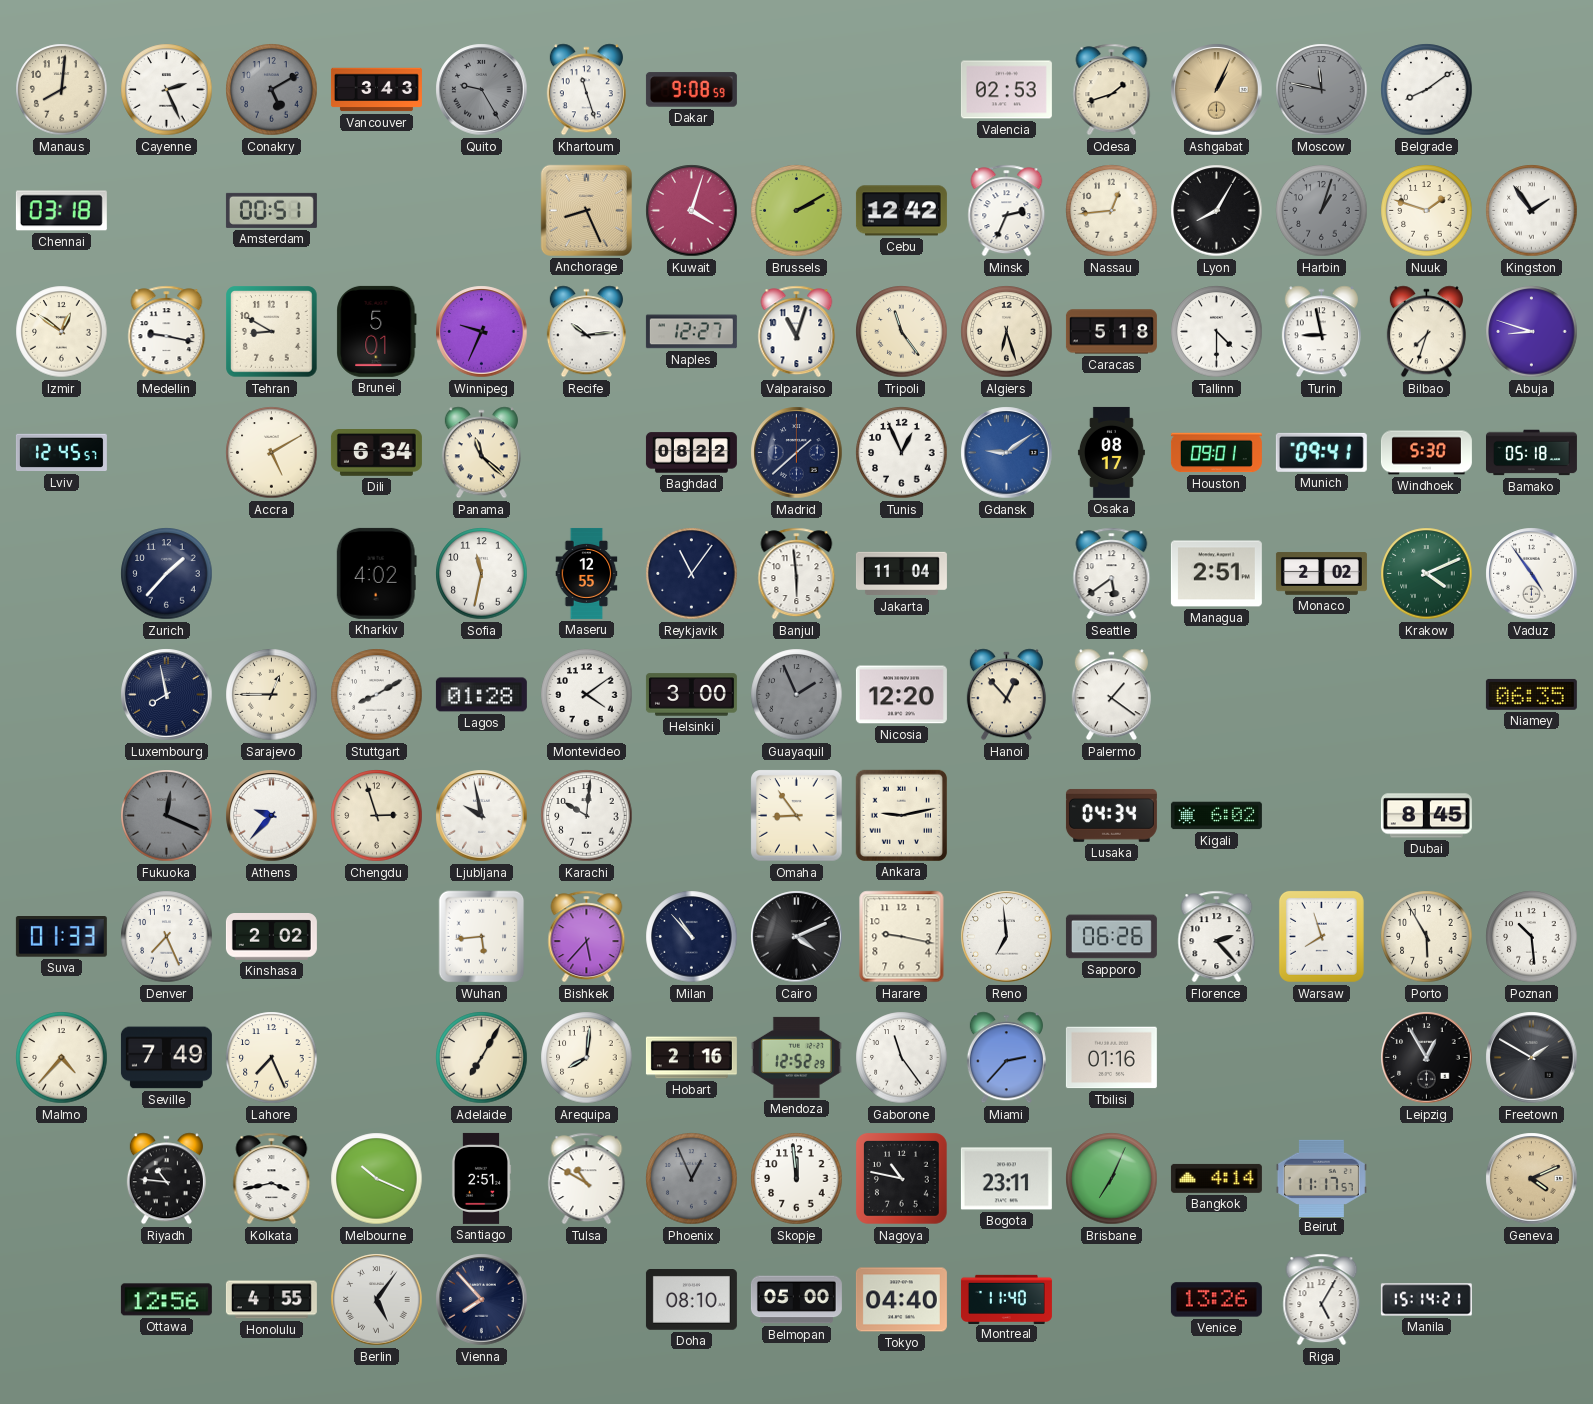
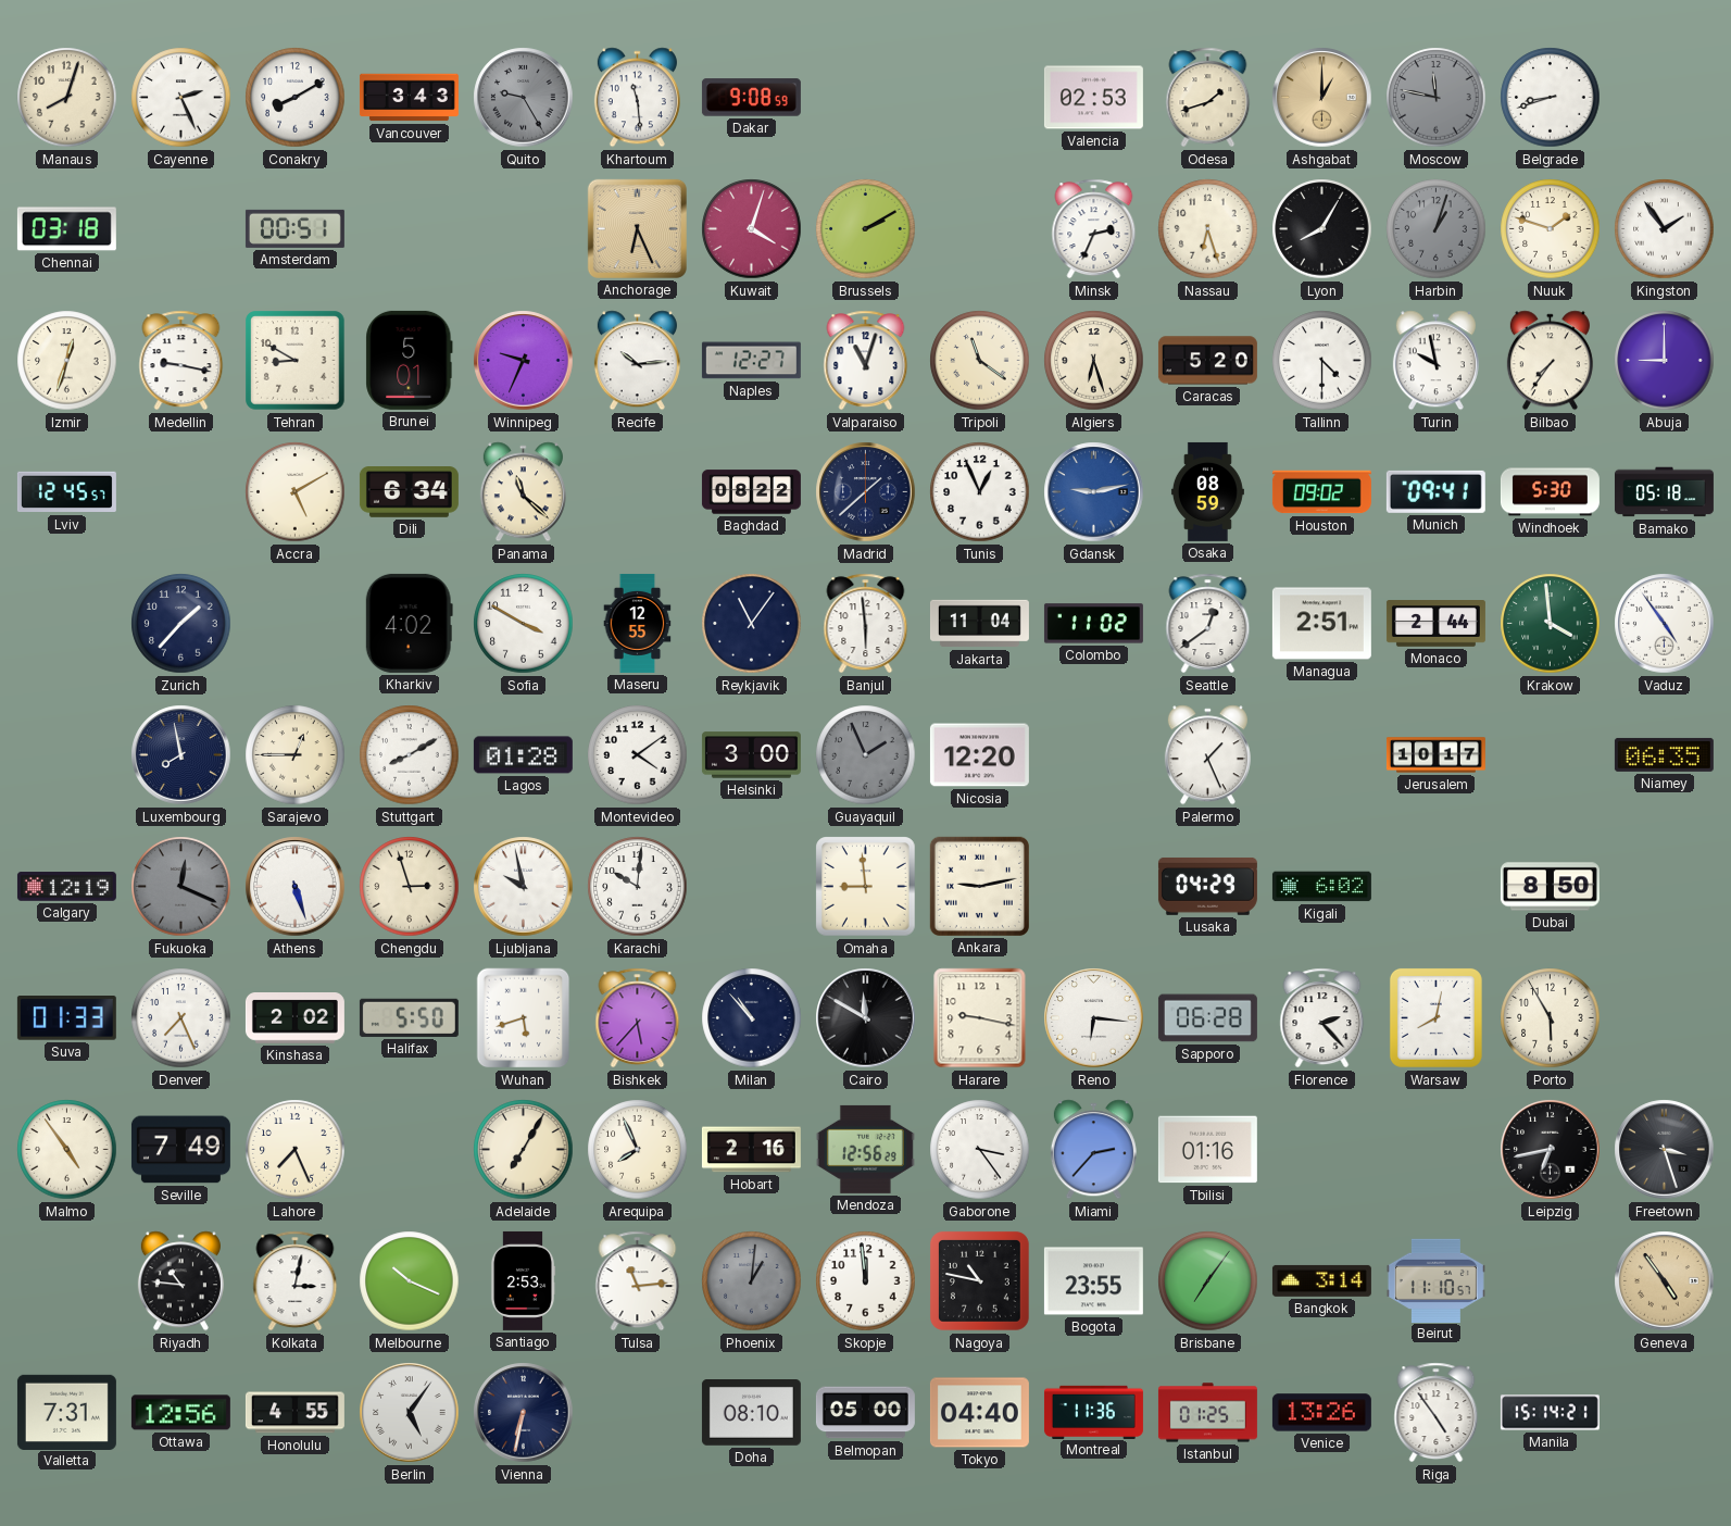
Manaus: 8:01 -> 8:03 (67, 98)
Conakry: 5:10 -> 8:10 (296, 98)
Conakry dial: grey -> white (296, 98)
Khartoum: 11:27 -> 11:29 (637, 98)
Ashgabat: 1:04 -> 1:00 (1322, 98)
Belgrade: 8:09 -> 8:42 (1551, 98)
Anchorage: 8:26 -> 6:26 (637, 228)
Cebu: 12:42 -> none (901, 211)
Nassau: 12:44 -> 6:27 (1208, 229)
Izmir: 12:51 -> 12:33 (67, 361)
Tripoli: 11:24 -> 11:21 (980, 361)
Caracas: 5:18 -> 5:20 (1207, 361)
Turin: 8:58 -> 9:58 (1435, 361)
Bilbao: 7:33 -> 7:36 (1550, 361)
Abuja: 8:48 -> 9:00 (1665, 361)
Gdansk: 9:09 -> 9:13 (1094, 492)
Osaka: 08:17 -> 08:59 (1207, 491)
Houston: 09:01 -> 09:02 (1321, 492)
Sofia: 11:32 -> 3:50 (524, 624)
Colombo: none -> 11:02 (1093, 624)
Seattle: 5:39 -> 12:39 (1208, 624)
Monaco: 2:02 -> 2:44 (1435, 624)
Krakow: 4:11 -> 3:59 (1551, 624)
Hanoi: 12:53 -> none (1006, 695)
Palermo: 1:21 -> 1:26 (1207, 755)
Jerusalem: none -> 10:17 (1435, 755)
Calgary: none -> 12:19 (66, 887)
Athens: 9:37 -> 5:27 (296, 887)
Omaha: 8:54 -> 8:59 (866, 887)
Lusaka: 04:34 -> 04:29 (1207, 886)
Dubai: 8:45 -> 8:50 (1550, 887)
Halifax: none -> 5:50 (409, 1017)
Wuhan: 5:44 -> 5:42 (524, 1018)
Cairo: 4:11 -> 11:50 (866, 1018)
Reno: 6:59 -> 6:16 (1094, 1018)
Sapporo: 06:26 -> 06:28 (1207, 1018)
Warsaw: 7:57 -> 8:02 (1435, 1017)
Poznan: 10:29 -> none (1532, 937)
Malmo: 4:37 -> 4:54 (67, 1150)
Arequipa: 8:01 -> 7:56 (638, 1150)
Mendoza: 12:52 -> 12:56 (865, 1149)
Gaborone: 11:24 -> 3:24 (980, 1150)
Leipzig: 12:55 -> 6:43 (1551, 1150)
Freetown: 1:50 -> 3:27 (1665, 1150)
Kolkata: 3:43 -> 3:02 (296, 1281)
Santiago: 2:51 -> 2:53 (523, 1280)
Tulsa: 10:50 -> 11:14 (638, 1281)
Phoenix: 12:56 -> 1:01 (752, 1281)
Bogota: 23:11 -> 23:55 (1093, 1281)
Brisbane: 7:04 -> 7:06 (1208, 1281)
Bangkok: 4:14 -> 3:14 (1321, 1280)
Beirut: 11:17 -> 11:10 (1435, 1280)
Geneva: 4:11 -> 4:54 (1665, 1281)
Valletta: none -> 7:31 (66, 1412)
Vienna: 7:53 -> 6:32 (524, 1413)
Montreal: 11:40 -> 11:36 (1093, 1412)
Istanbul: none -> 01:25 (1207, 1413)
Riga: 5:05 -> 4:54 (1437, 1413)
